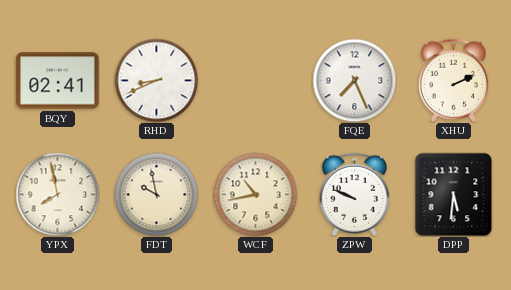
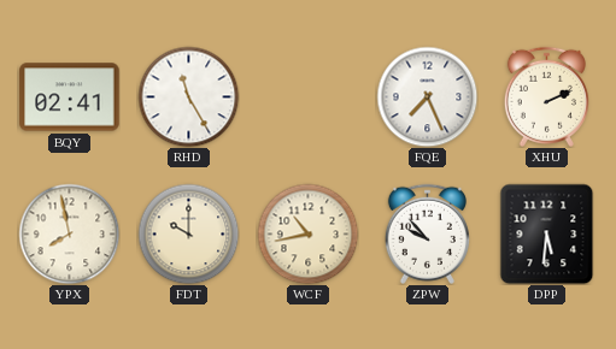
RHD: 8:41 -> 11:25 (188, 96)
FDT: 9:58 -> 10:00 (188, 233)
ZPW: 9:49 -> 9:53 (427, 233)
